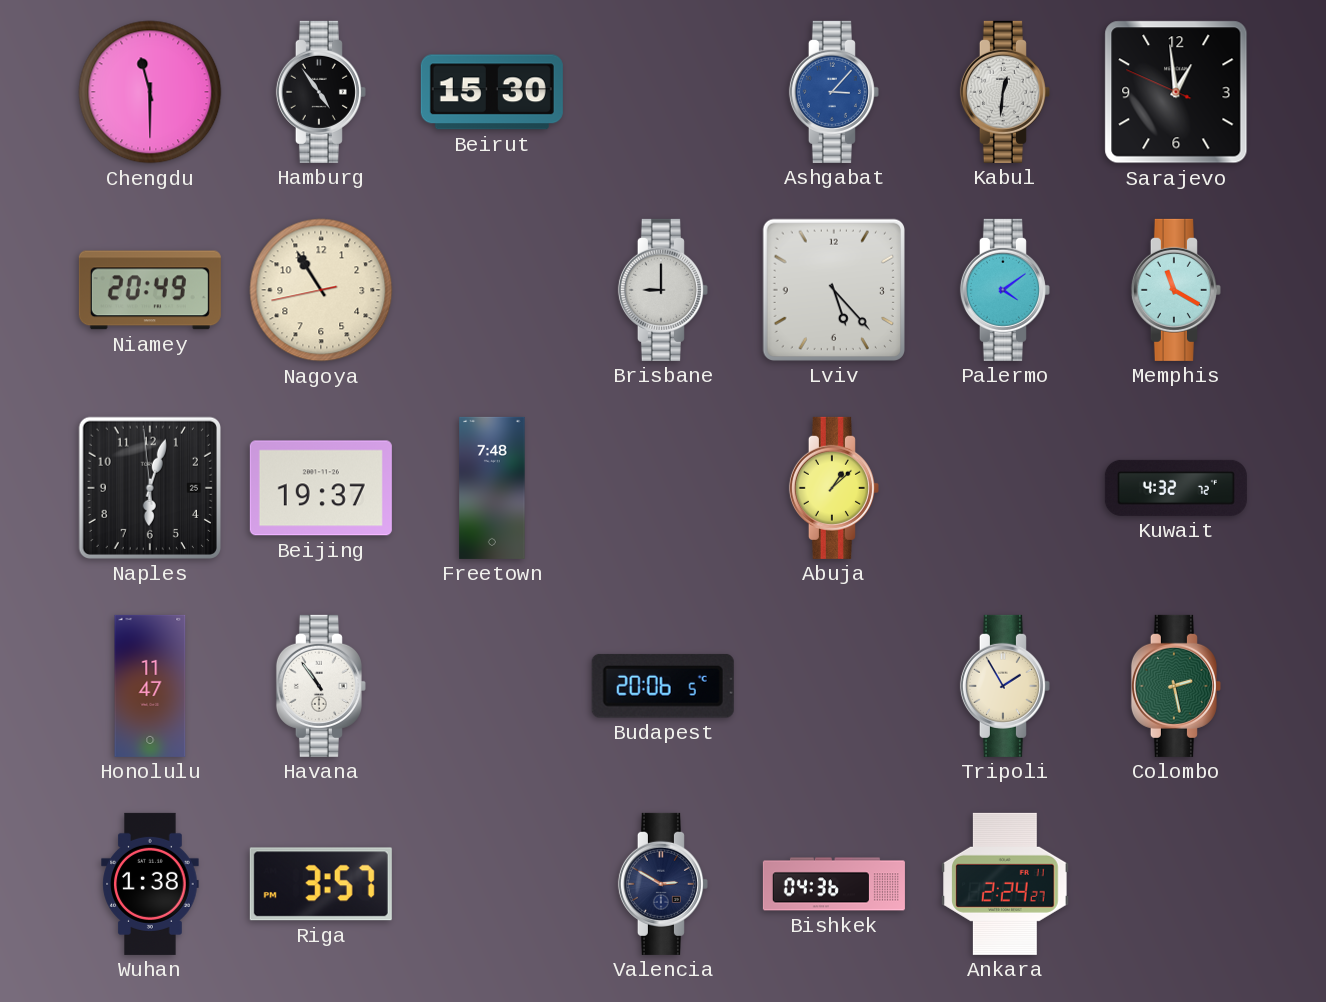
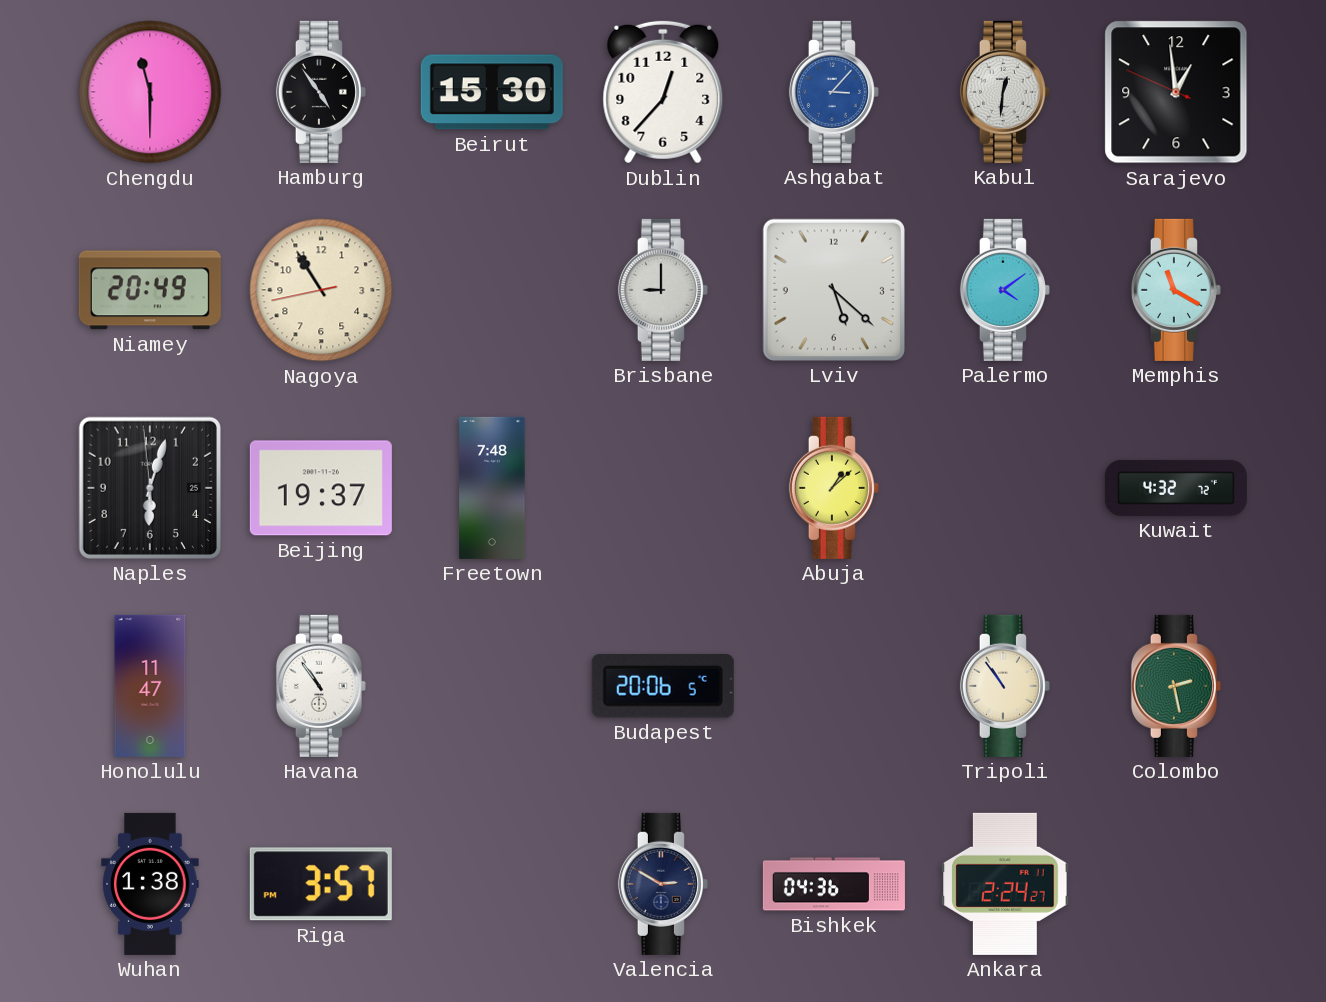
Dublin: none -> 12:37 (663, 92)
Lviv: 5:23 -> 5:22 (834, 290)
Tripoli: 1:55 -> 10:54 (1005, 686)
